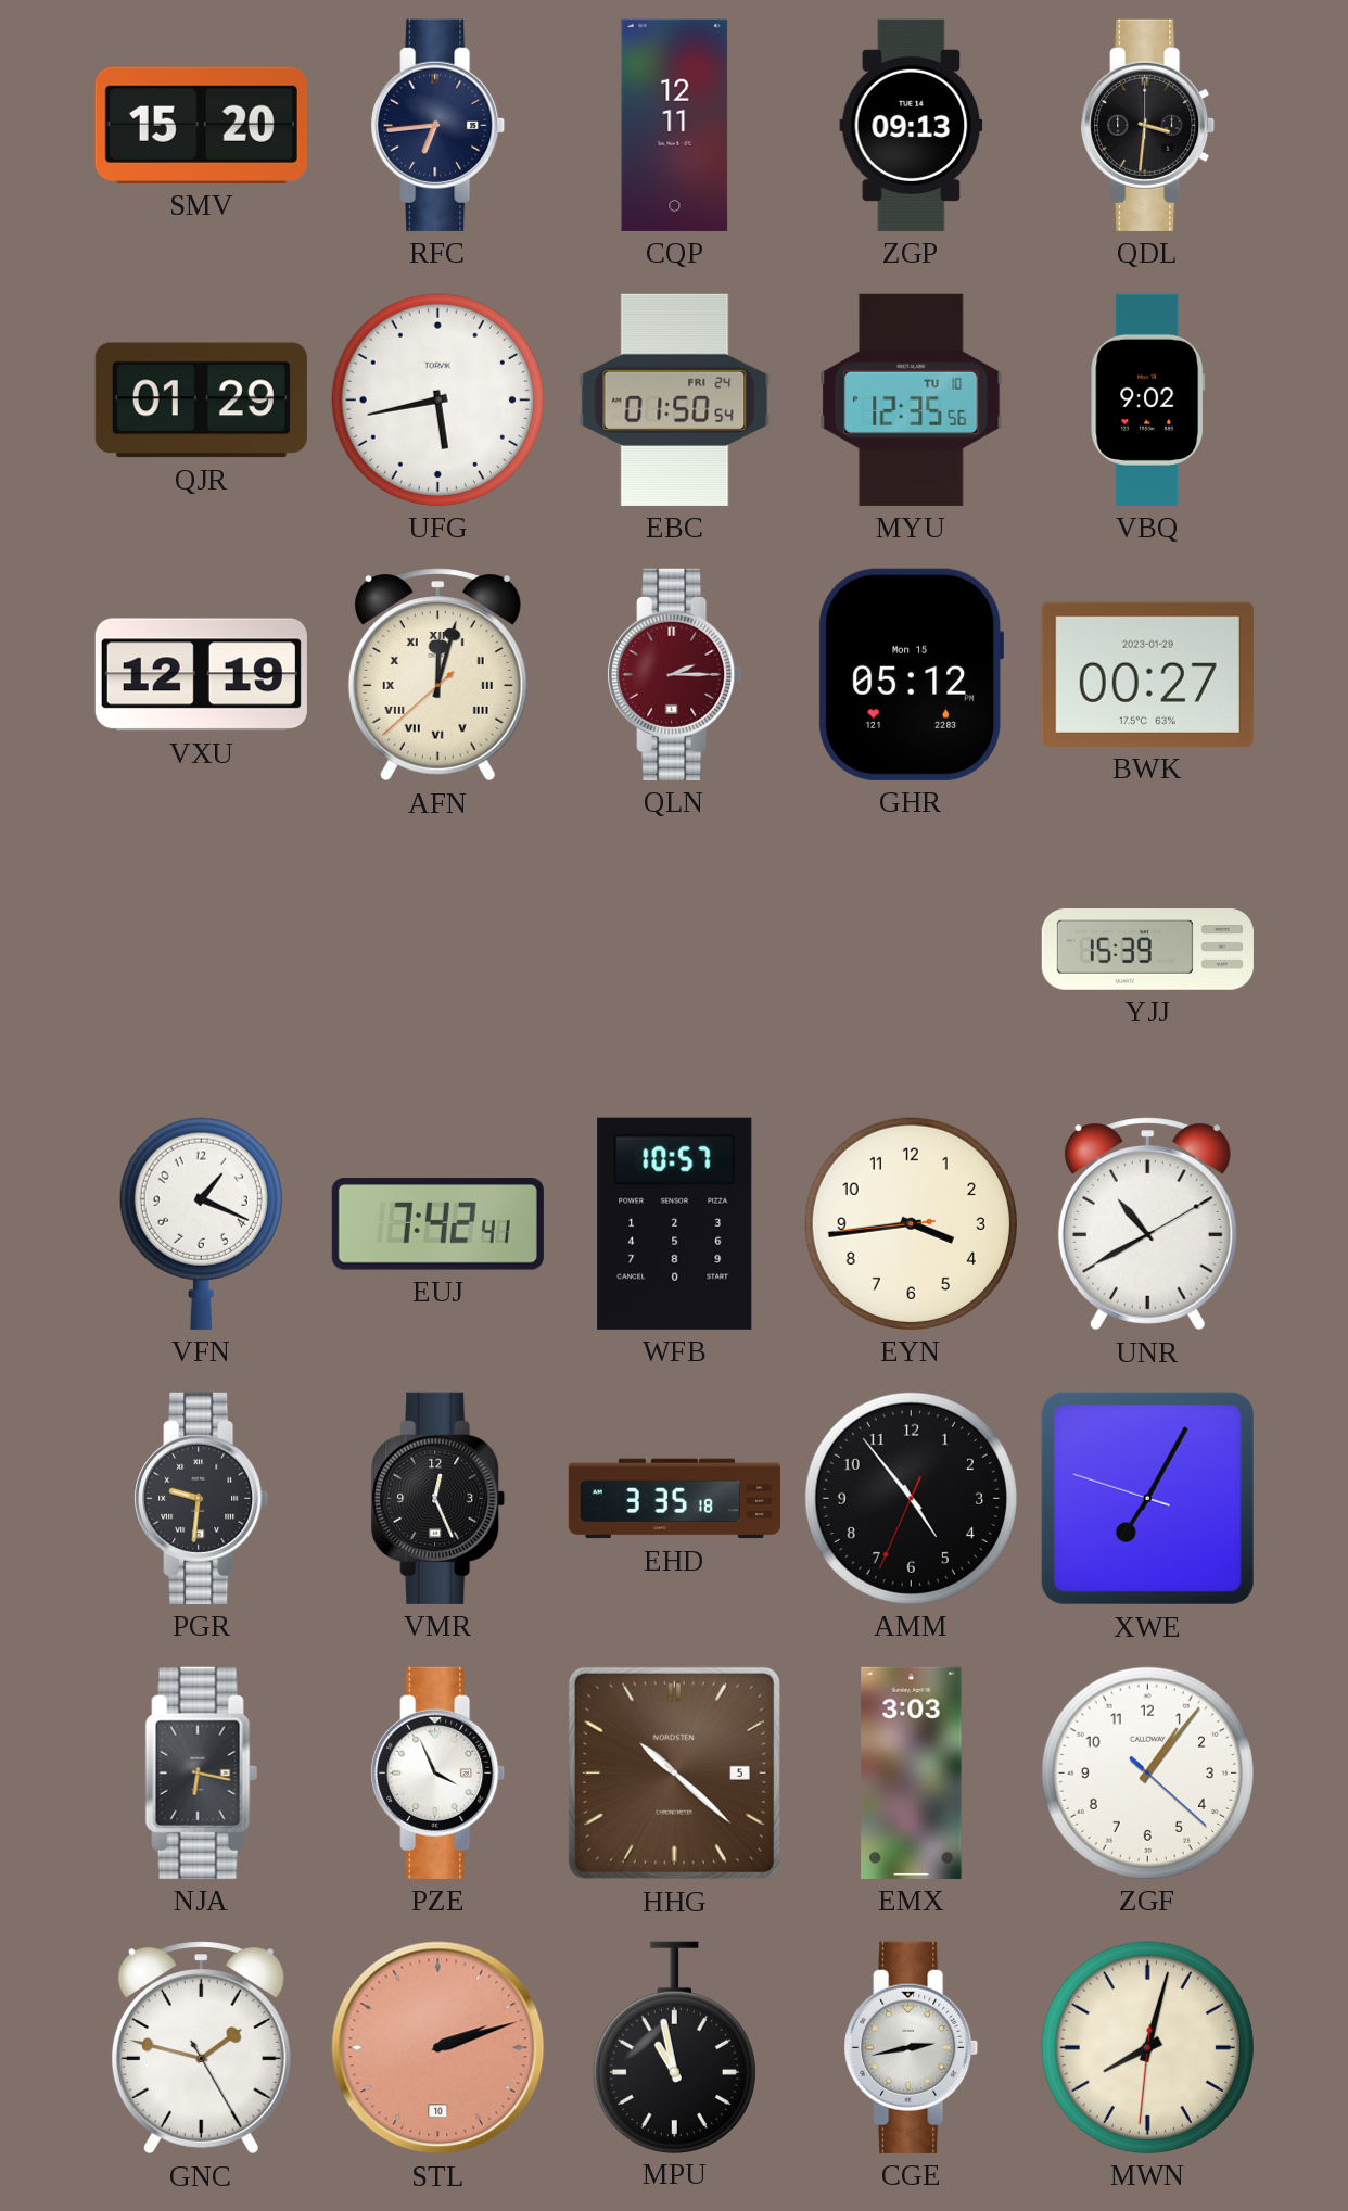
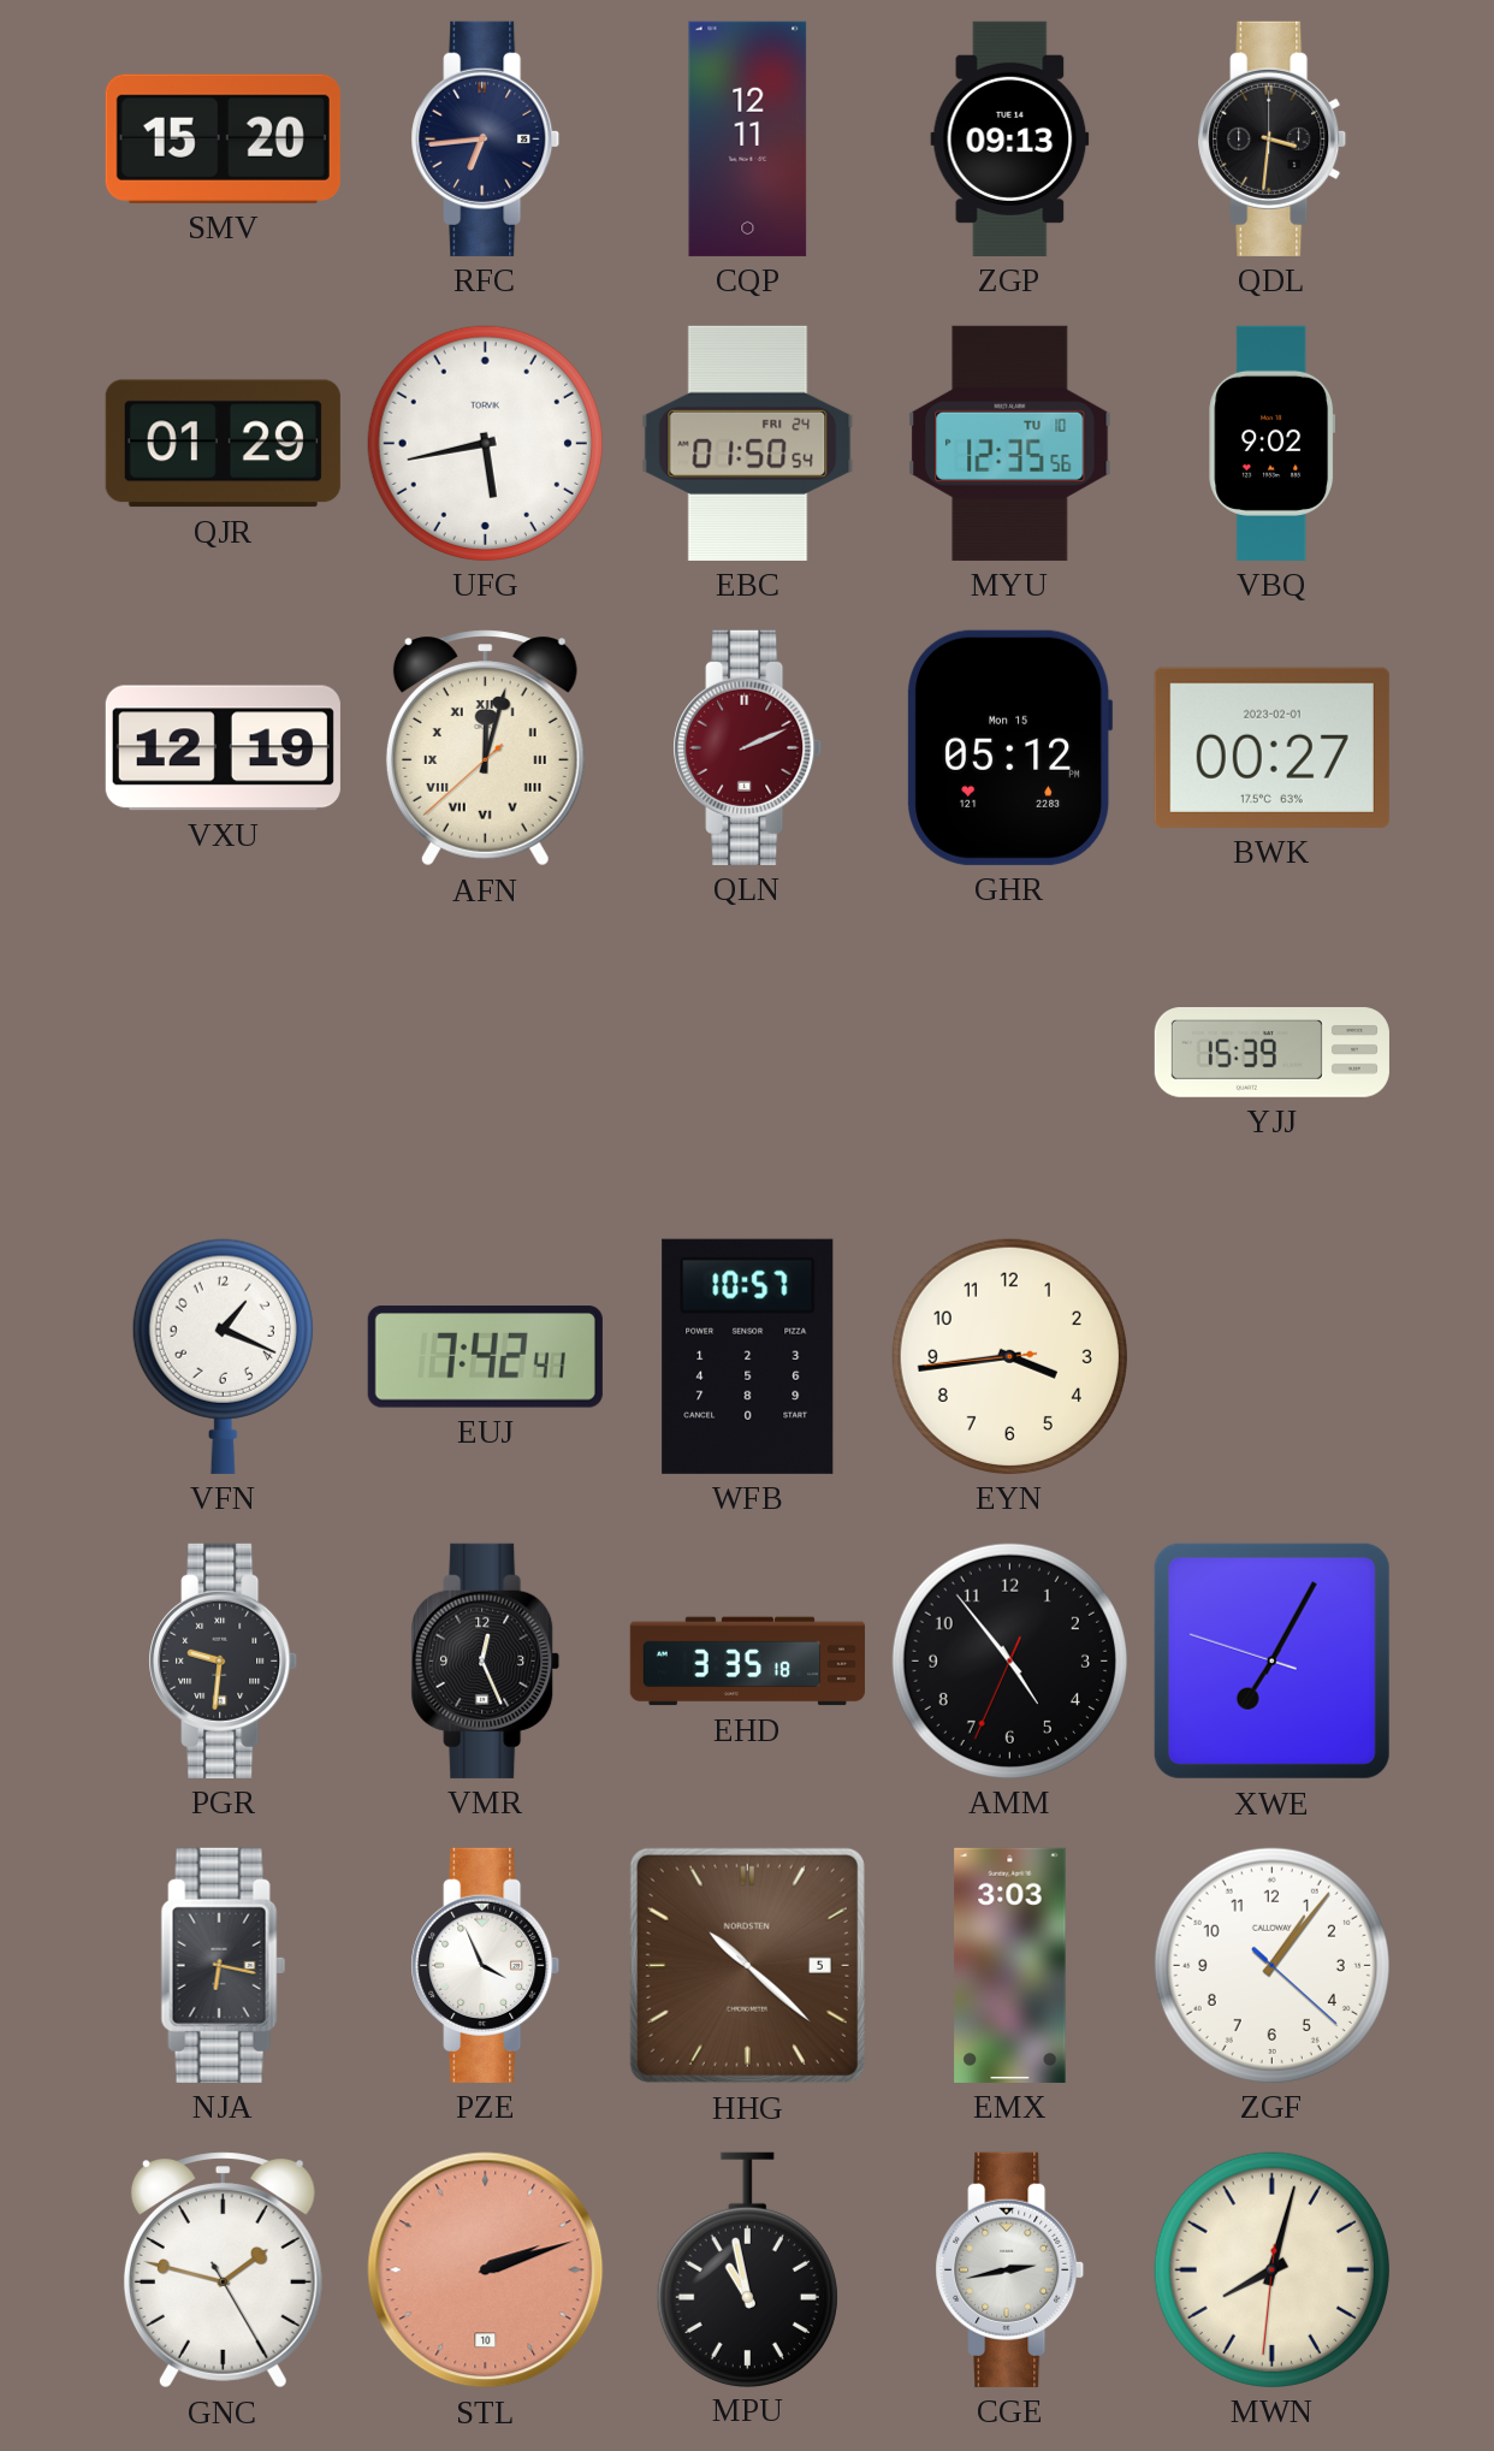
QLN: 2:15 -> 2:11 (748, 747)
BWK date: 2023-01-29 -> 2023-02-01 (1271, 747)
UNR: 10:40 -> none (1147, 1224)
